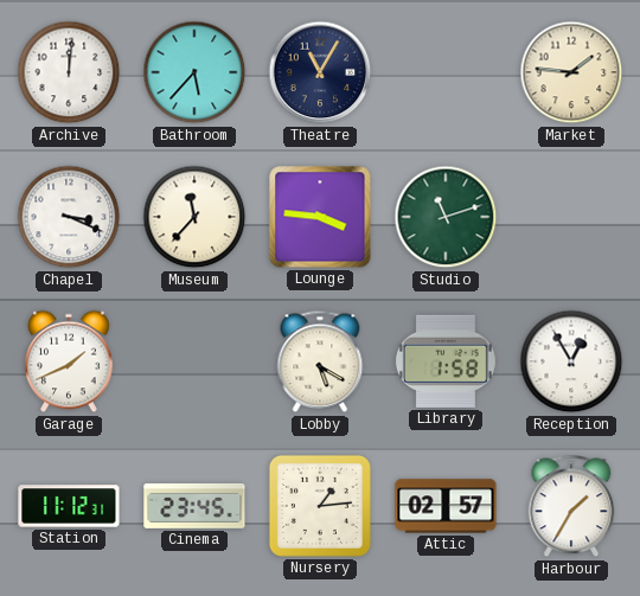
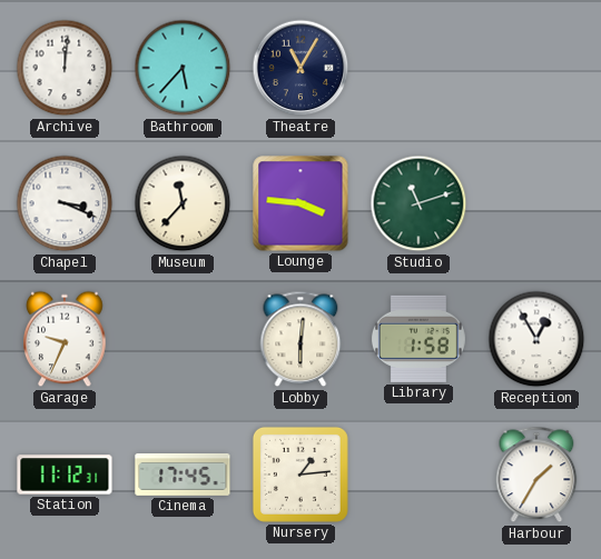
Market: 1:46 -> none (571, 72)
Garage: 1:41 -> 9:34 (65, 339)
Lobby: 5:20 -> 6:01 (300, 339)
Cinema: 23:45 -> 17:45 (183, 475)
Attic: 02:57 -> none (446, 506)
